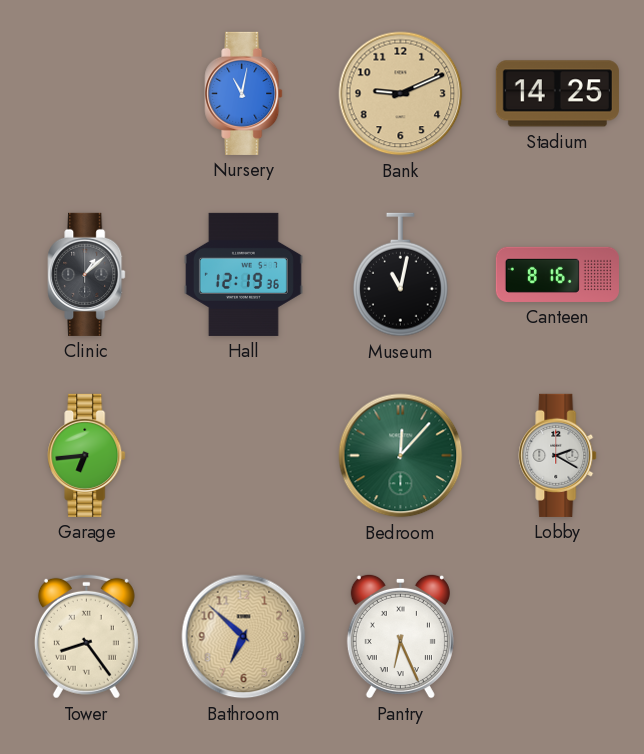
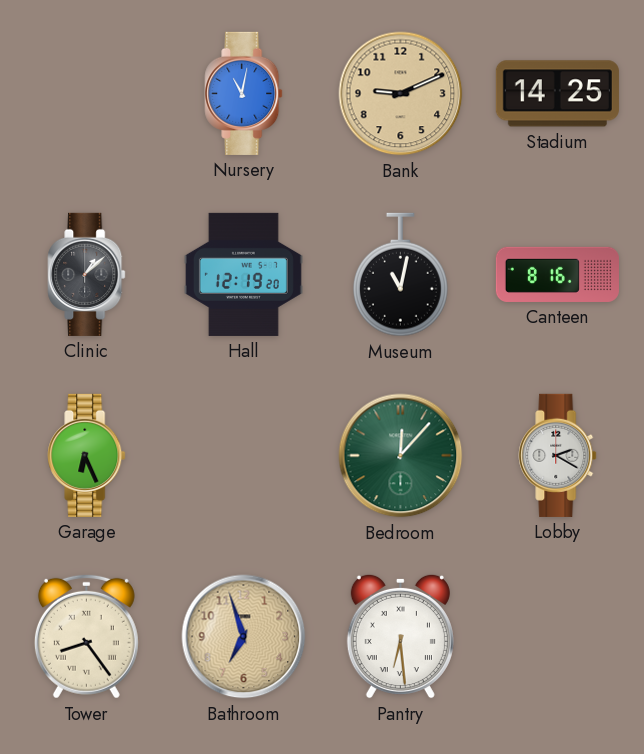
Hall: 12:19:36 -> 12:19:20 (243, 274)
Garage: 6:44 -> 6:26 (87, 455)
Bathroom: 6:52 -> 6:57 (244, 637)
Pantry: 6:26 -> 6:29 (400, 636)
